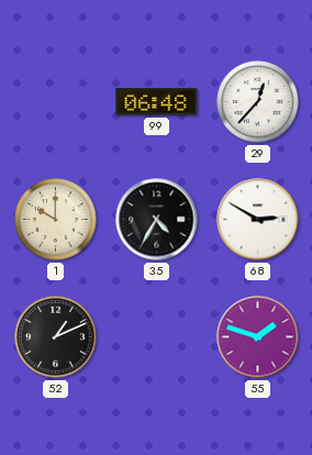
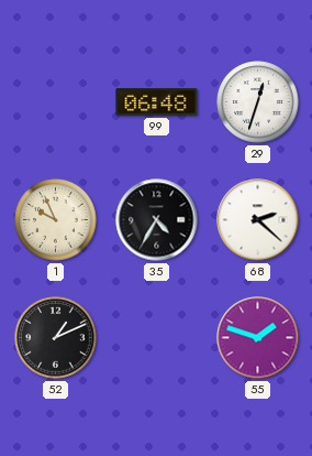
29: 12:37 -> 12:33 (258, 102)
1: 10:00 -> 9:56 (56, 220)
68: 2:50 -> 2:22 (258, 220)
